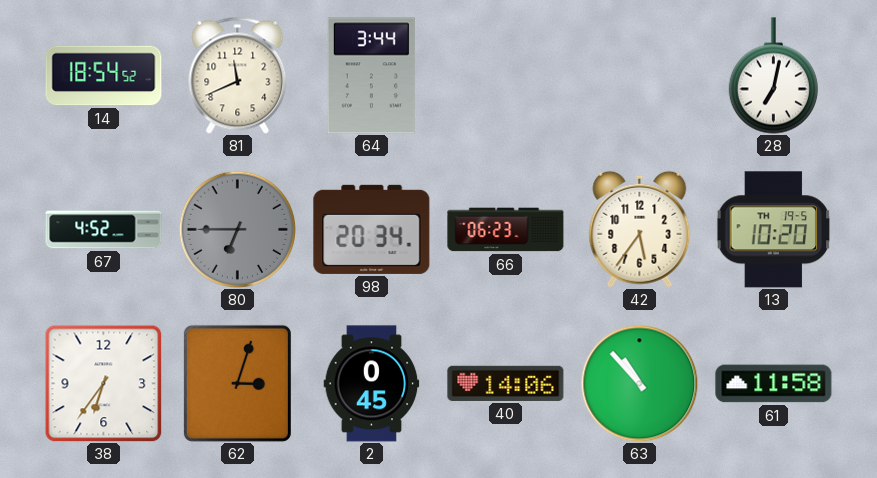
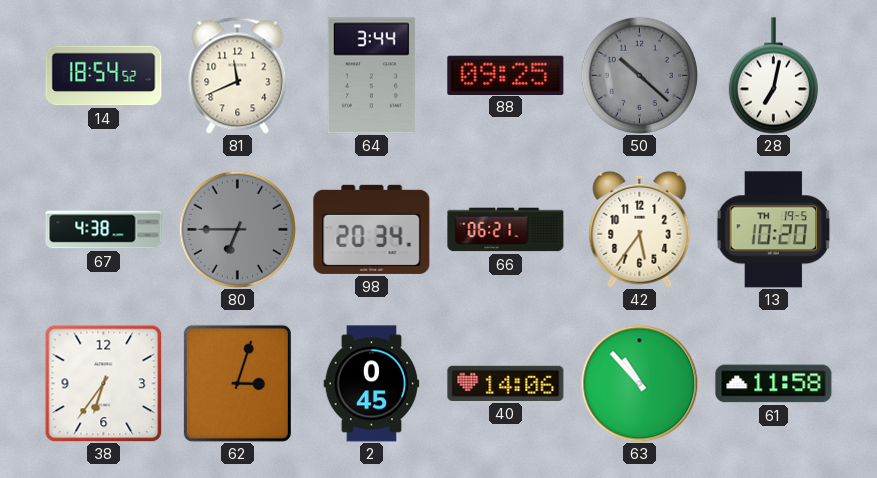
88: none -> 09:25 (506, 75)
50: none -> 10:22 (639, 75)
67: 4:52 -> 4:38 (104, 230)
66: 06:23 -> 06:21 (506, 230)
